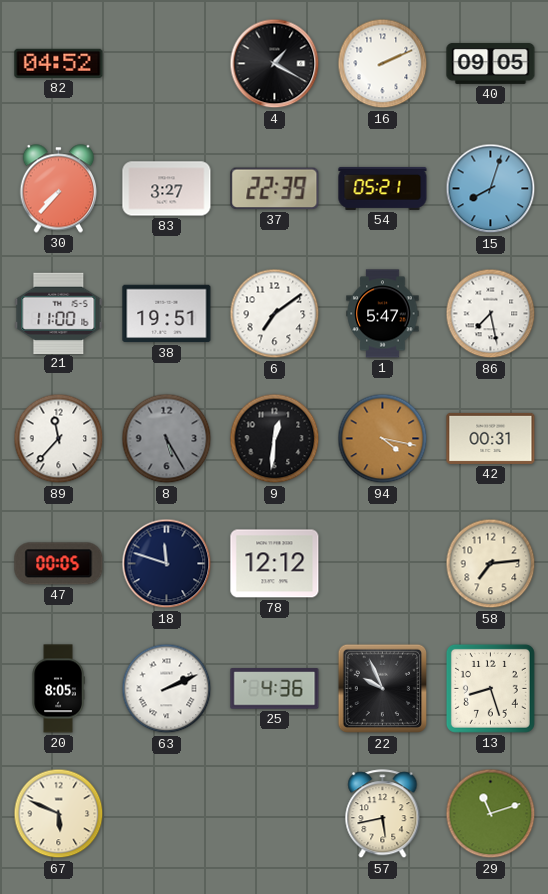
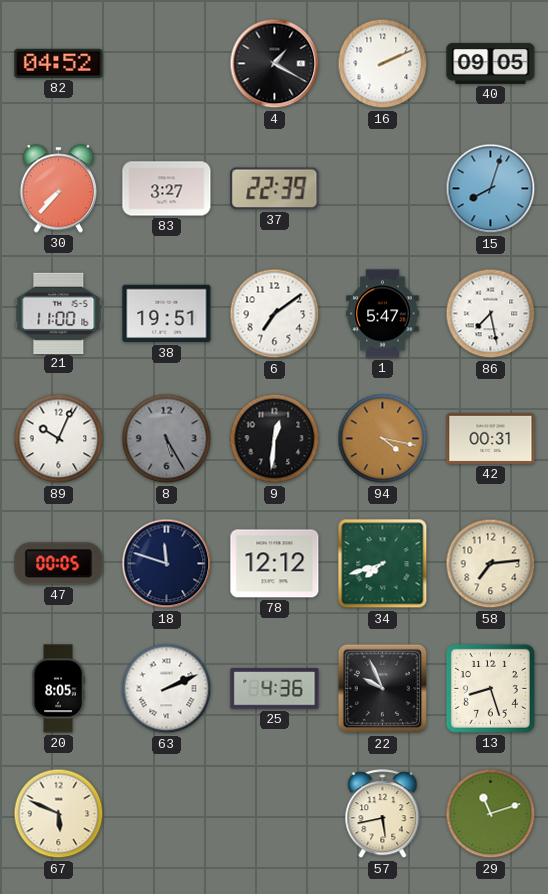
54: 05:21 -> none (383, 188)
89: 11:37 -> 10:04 (59, 439)
34: none -> 7:42 (383, 564)
